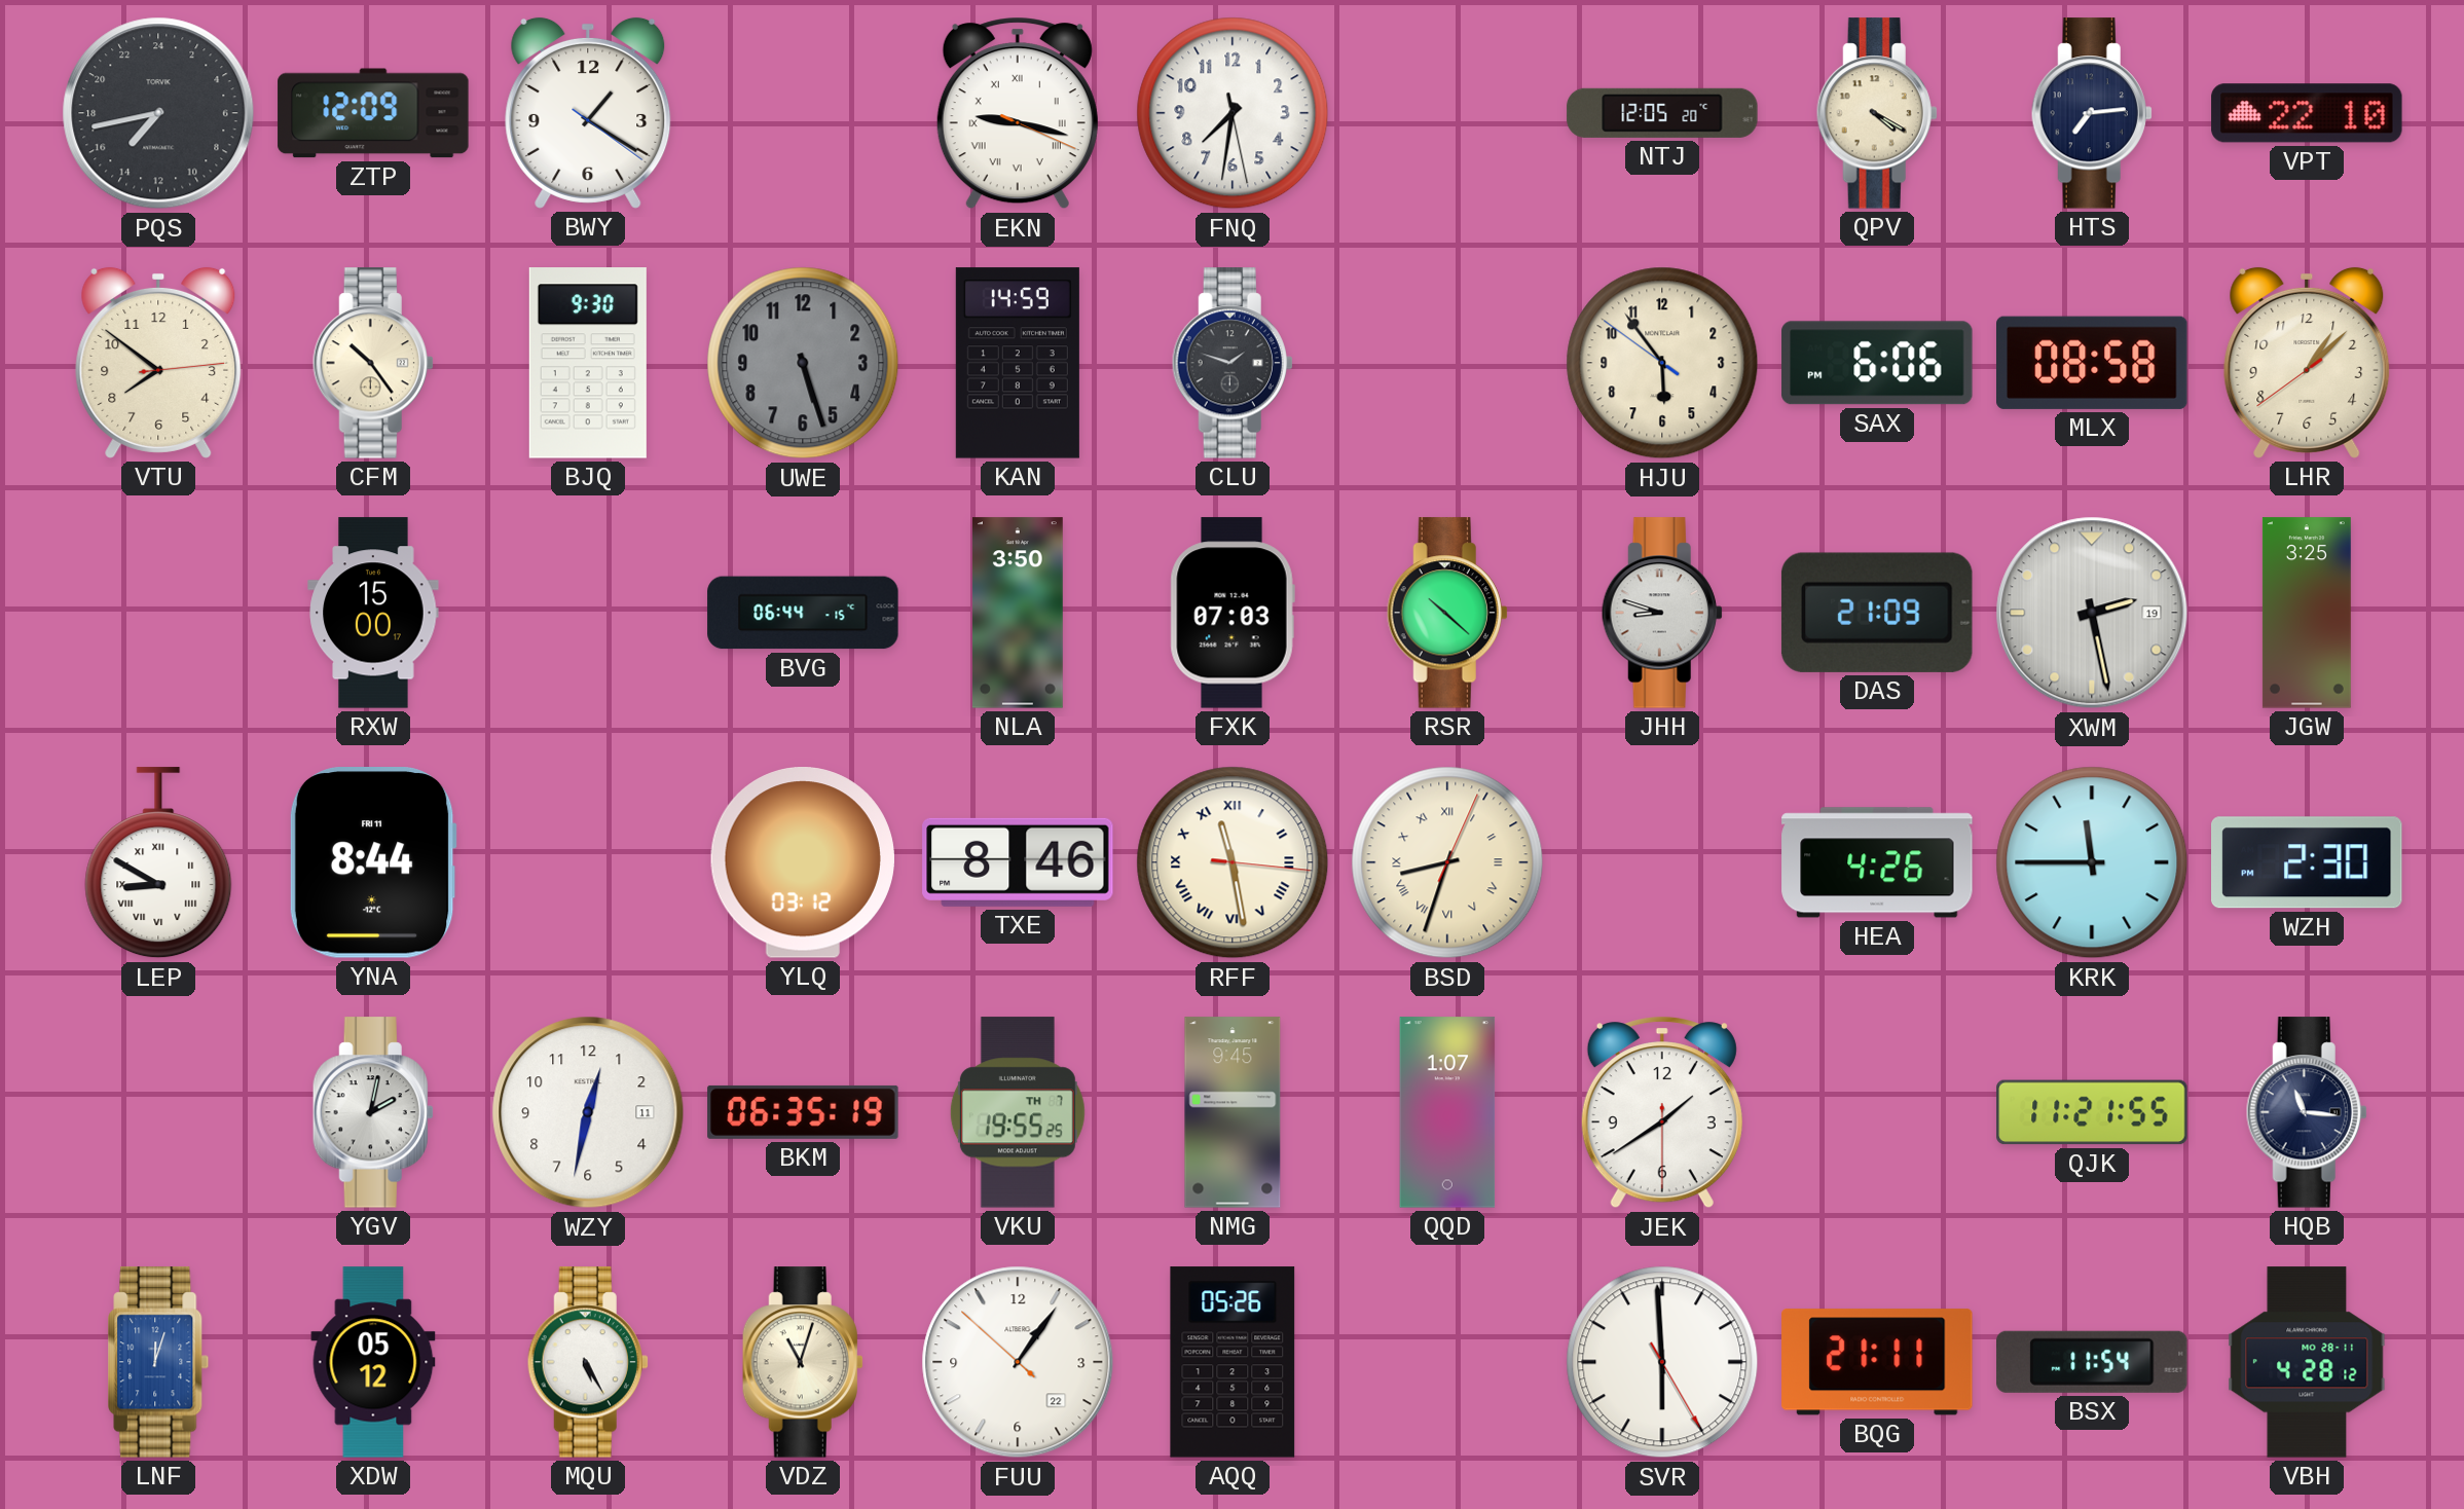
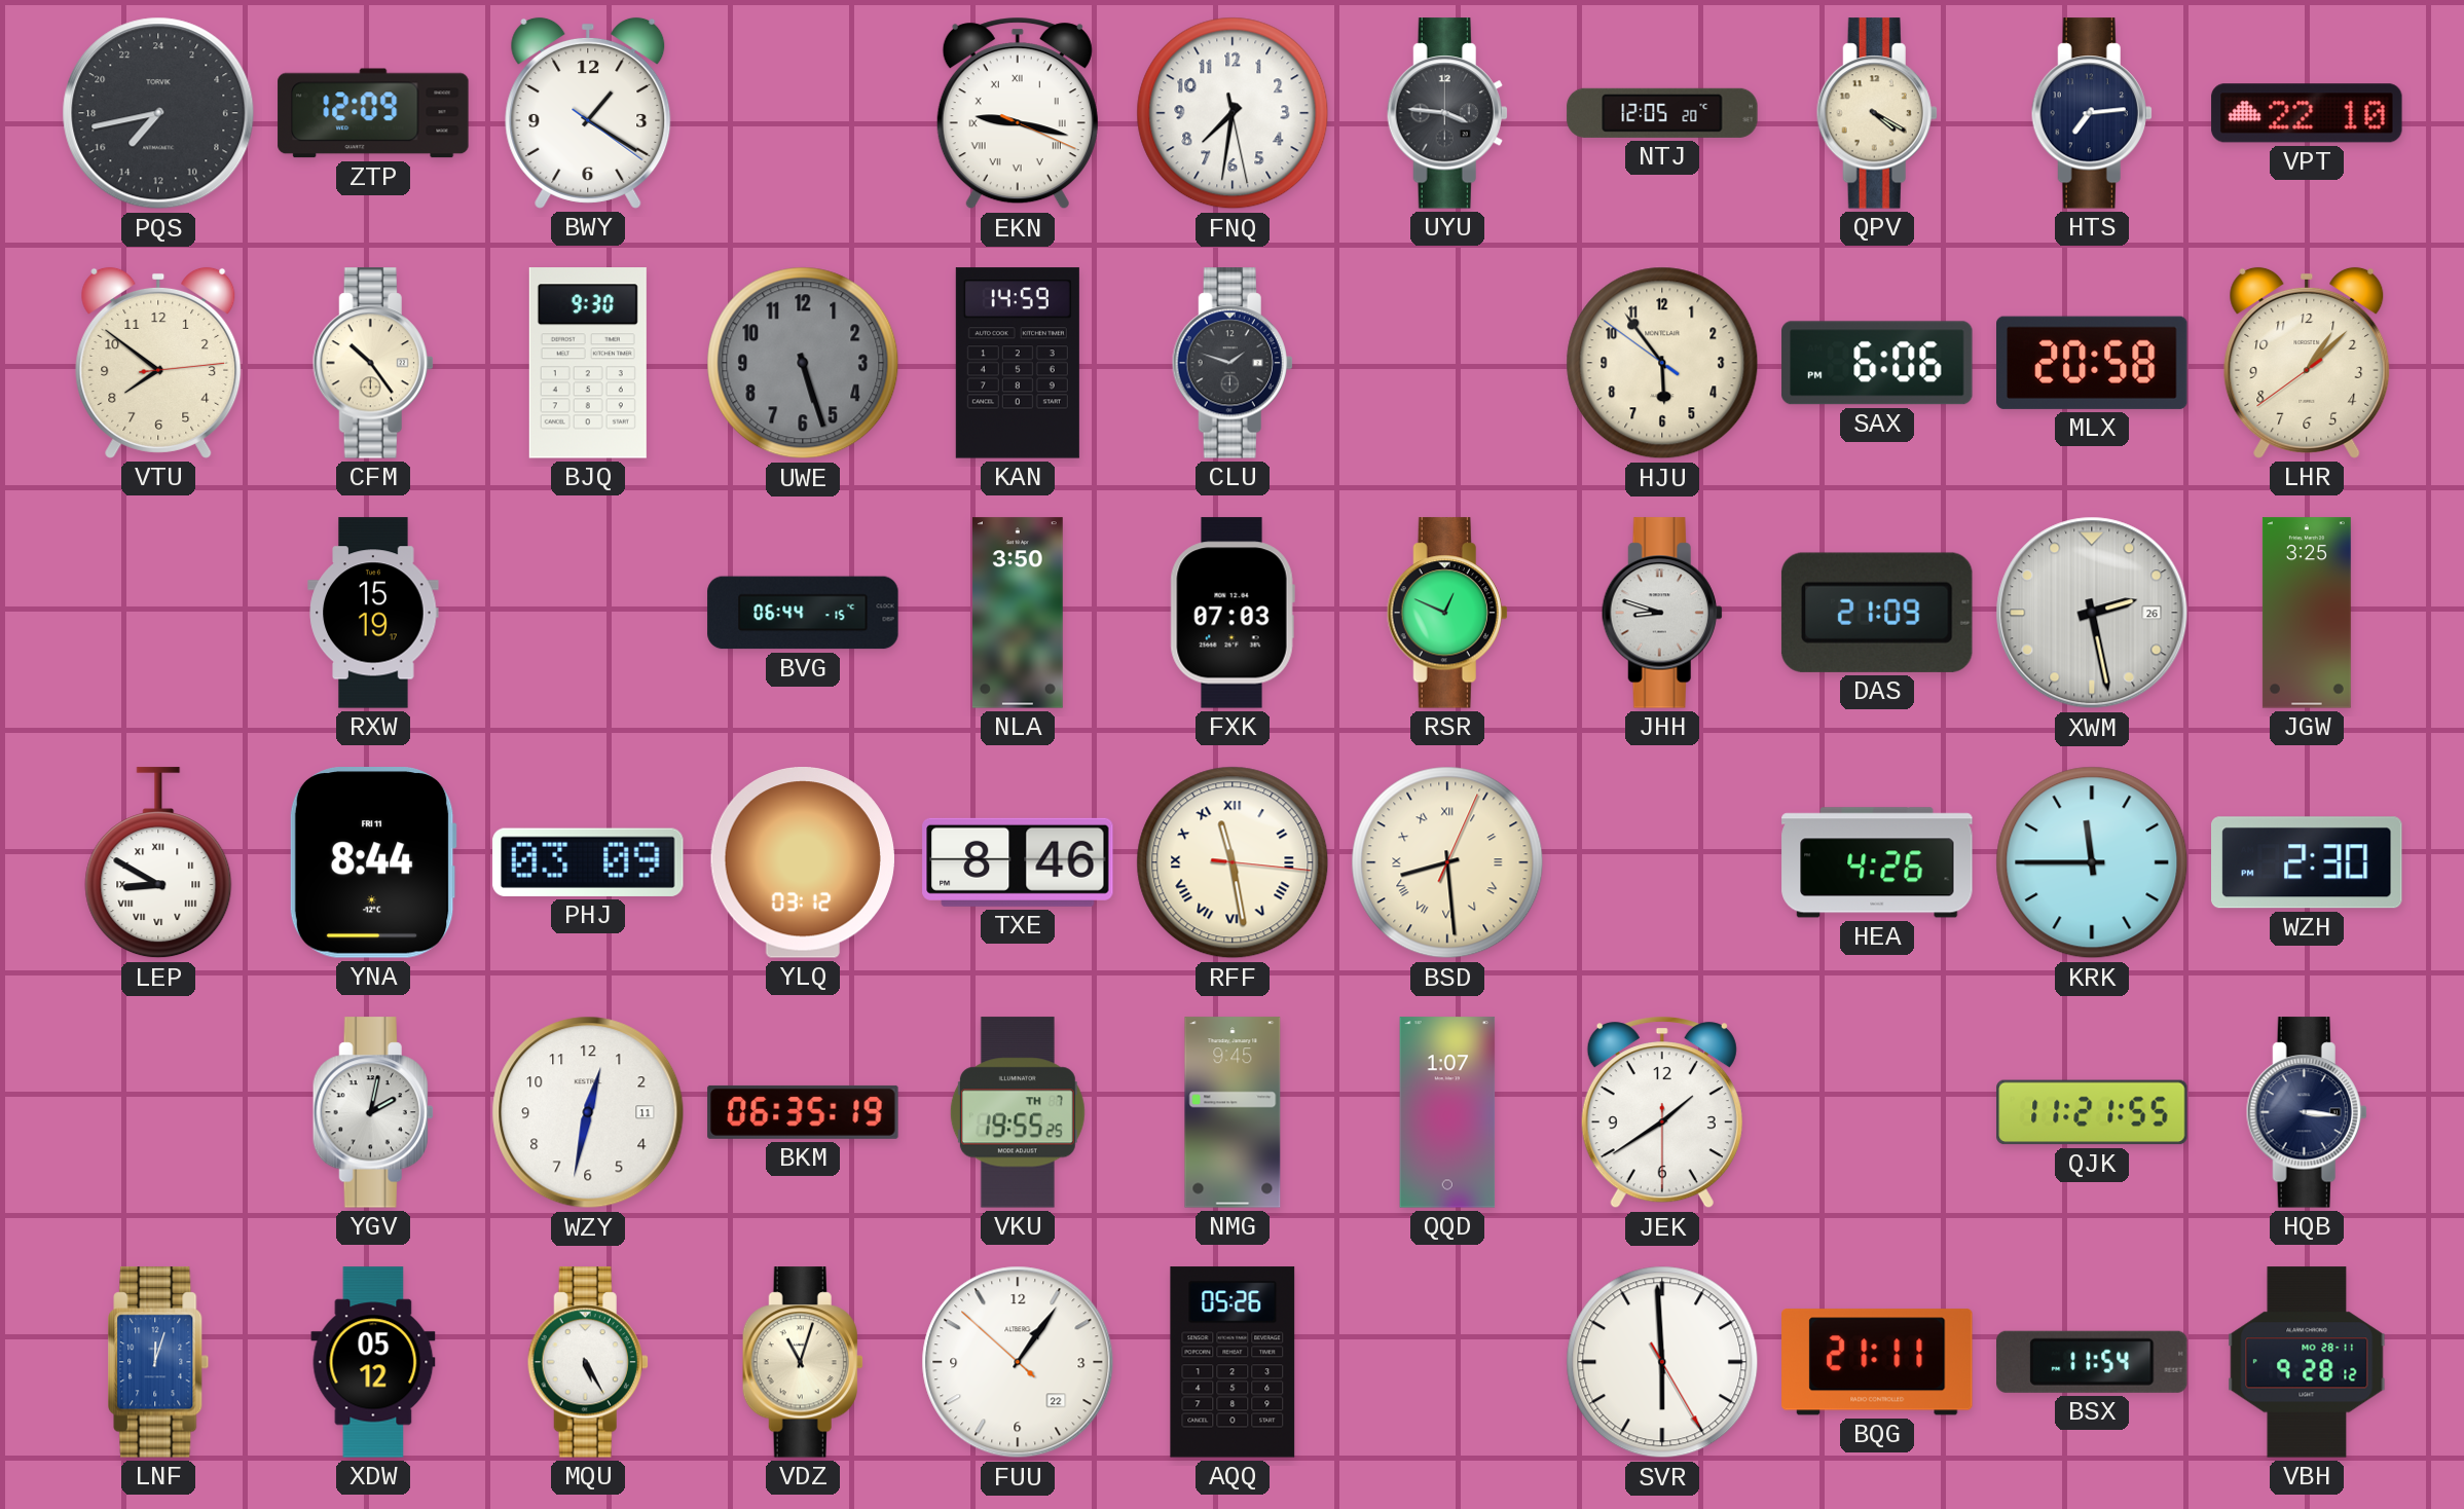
UYU: none -> 3:46 (1447, 113)
MLX: 08:58 -> 20:58 (2093, 363)
RXW: 15:00 -> 15:19 (373, 613)
RSR: 10:22 -> 12:49 (1447, 613)
XWM date: 19 -> 26 (2092, 613)
PHJ: none -> 03:09 (588, 862)
BSD: 8:33 -> 8:29 (1447, 862)
HQB: 11:16 -> 3:16 (2307, 1112)
VBH: 4:28 -> 9:28 (2307, 1362)
